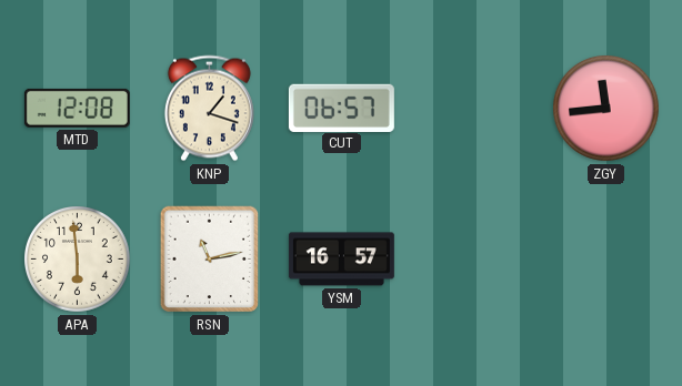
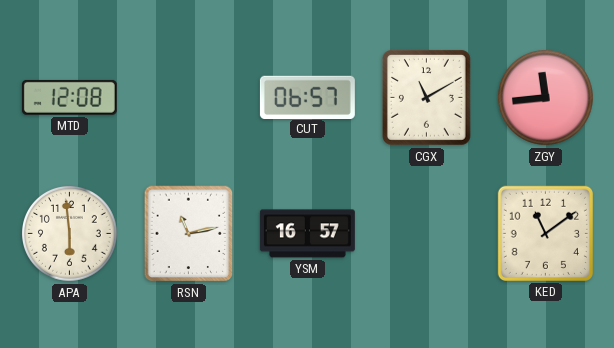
KNP: 1:18 -> none (209, 109)
CGX: none -> 11:10 (426, 97)
KED: none -> 11:09 (545, 233)
